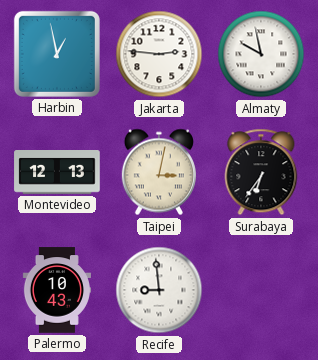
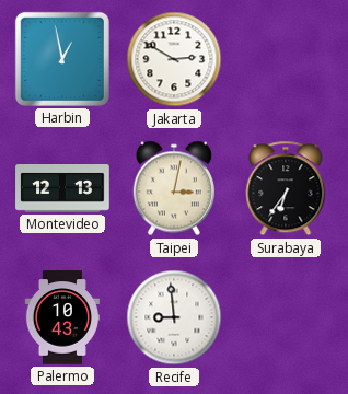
Jakarta: 2:46 -> 2:50 (174, 59)
Almaty: 9:58 -> none (261, 54)
